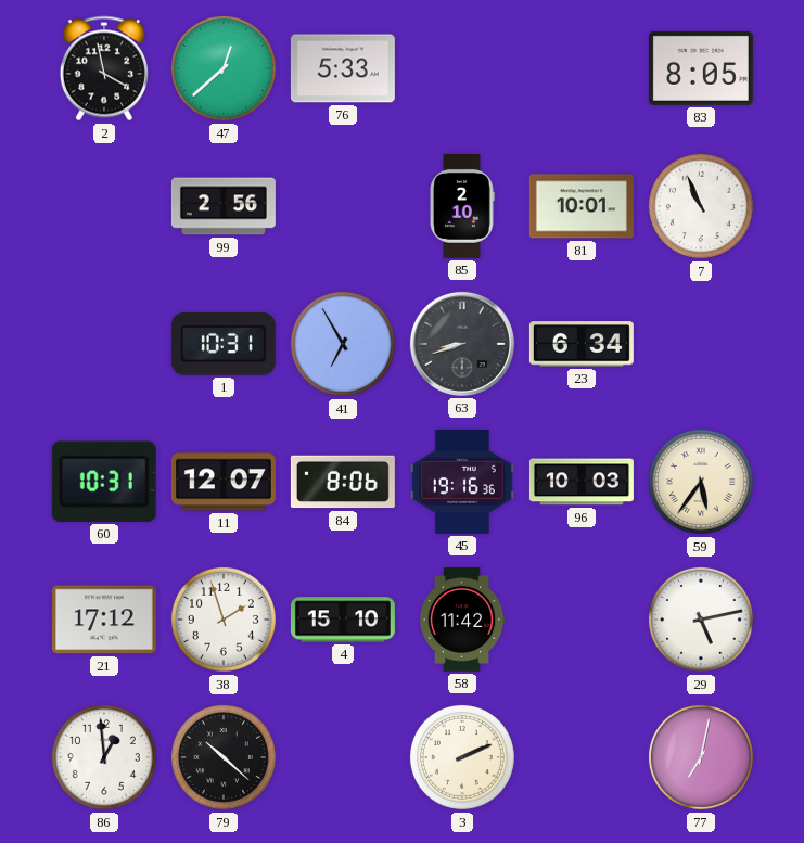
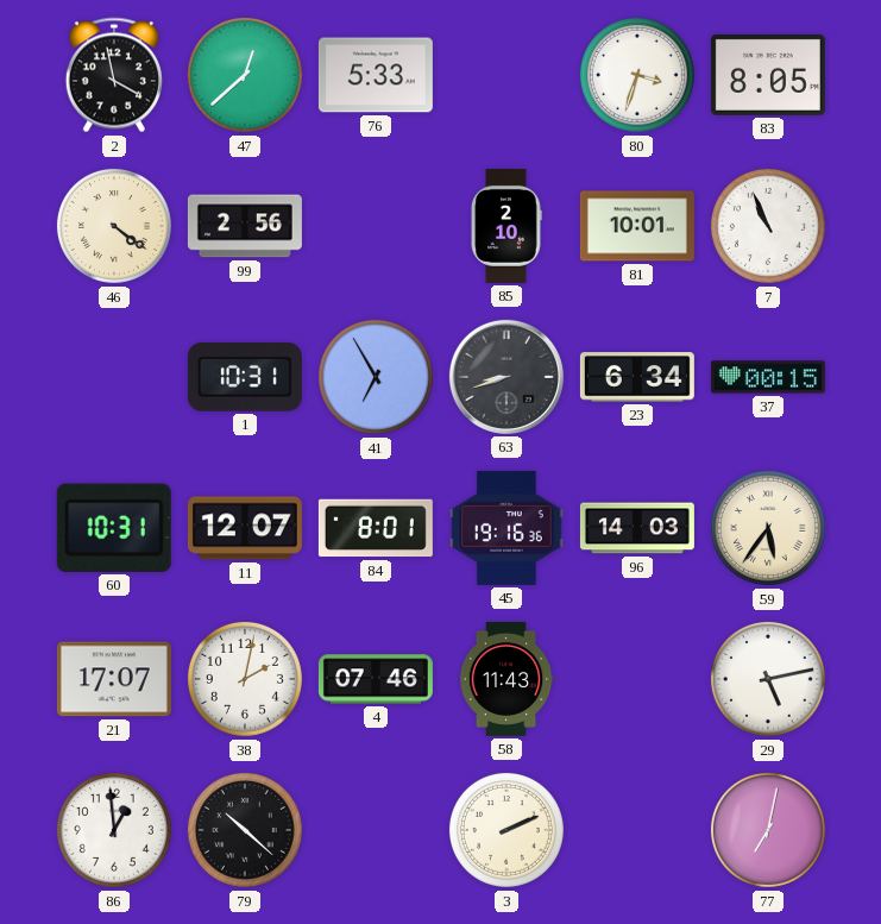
80: none -> 3:33 (637, 75)
46: none -> 4:21 (114, 226)
37: none -> 00:15 (768, 377)
84: 8:06 -> 8:01 (376, 528)
96: 10:03 -> 14:03 (637, 528)
21: 17:12 -> 17:07 (114, 679)
38: 1:57 -> 2:02 (245, 679)
4: 15:10 -> 07:46 (376, 679)
58: 11:42 -> 11:43 (506, 679)
